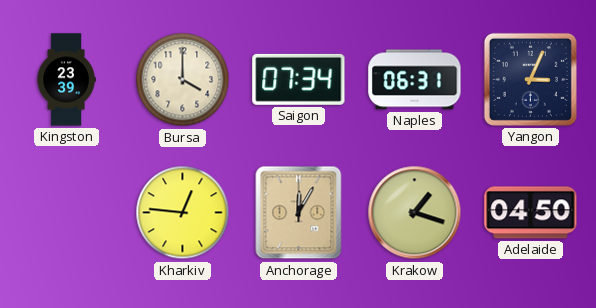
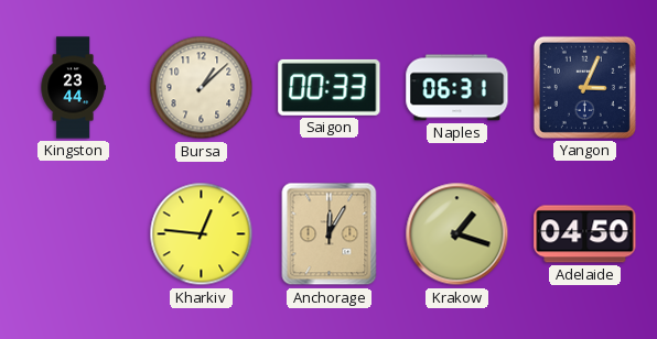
Kingston: 23:39 -> 23:44 (73, 88)
Bursa: 4:00 -> 1:08 (202, 88)
Saigon: 07:34 -> 00:33 (330, 87)
